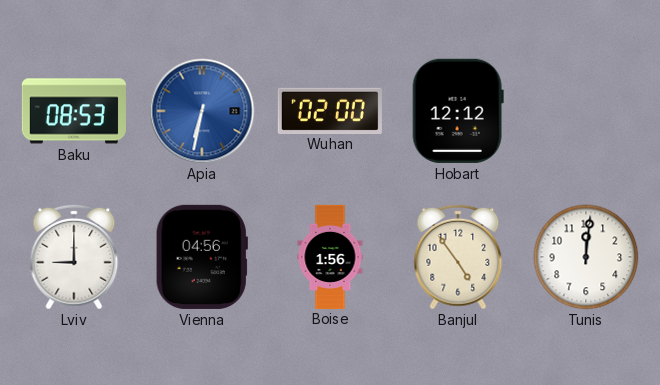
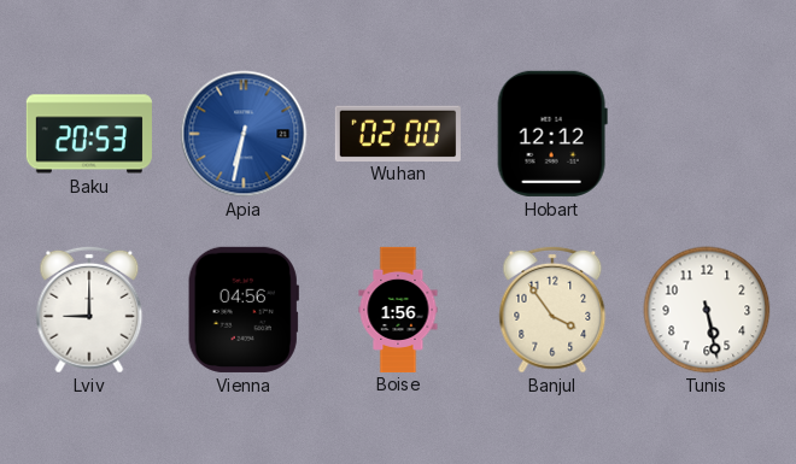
Baku: 08:53 -> 20:53 (89, 134)
Banjul: 4:54 -> 3:54 (552, 310)
Tunis: 12:01 -> 5:28 (707, 310)
